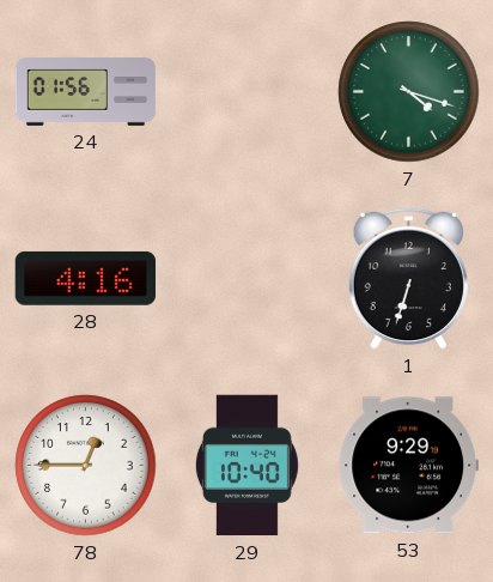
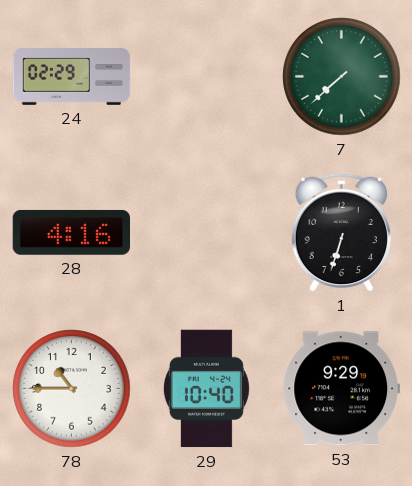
24: 01:56 -> 02:29 (72, 77)
7: 4:18 -> 7:38 (342, 77)
78: 12:45 -> 10:45 (72, 389)
